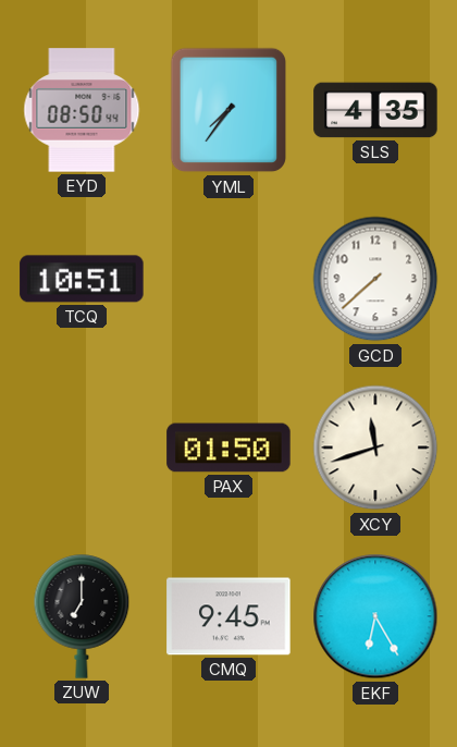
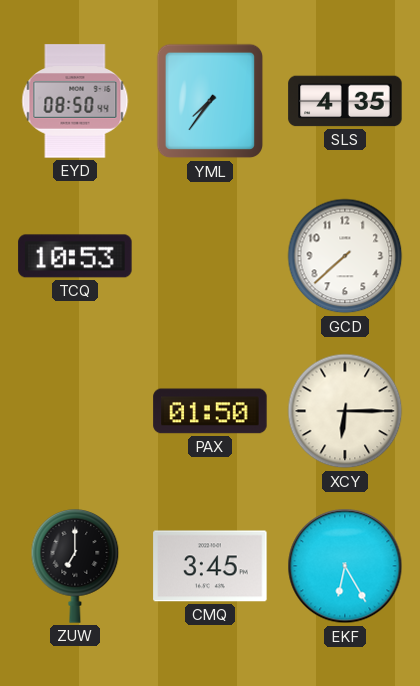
TCQ: 10:51 -> 10:53 (75, 256)
XCY: 11:42 -> 6:15 (345, 411)
CMQ: 9:45 -> 3:45 (210, 566)
